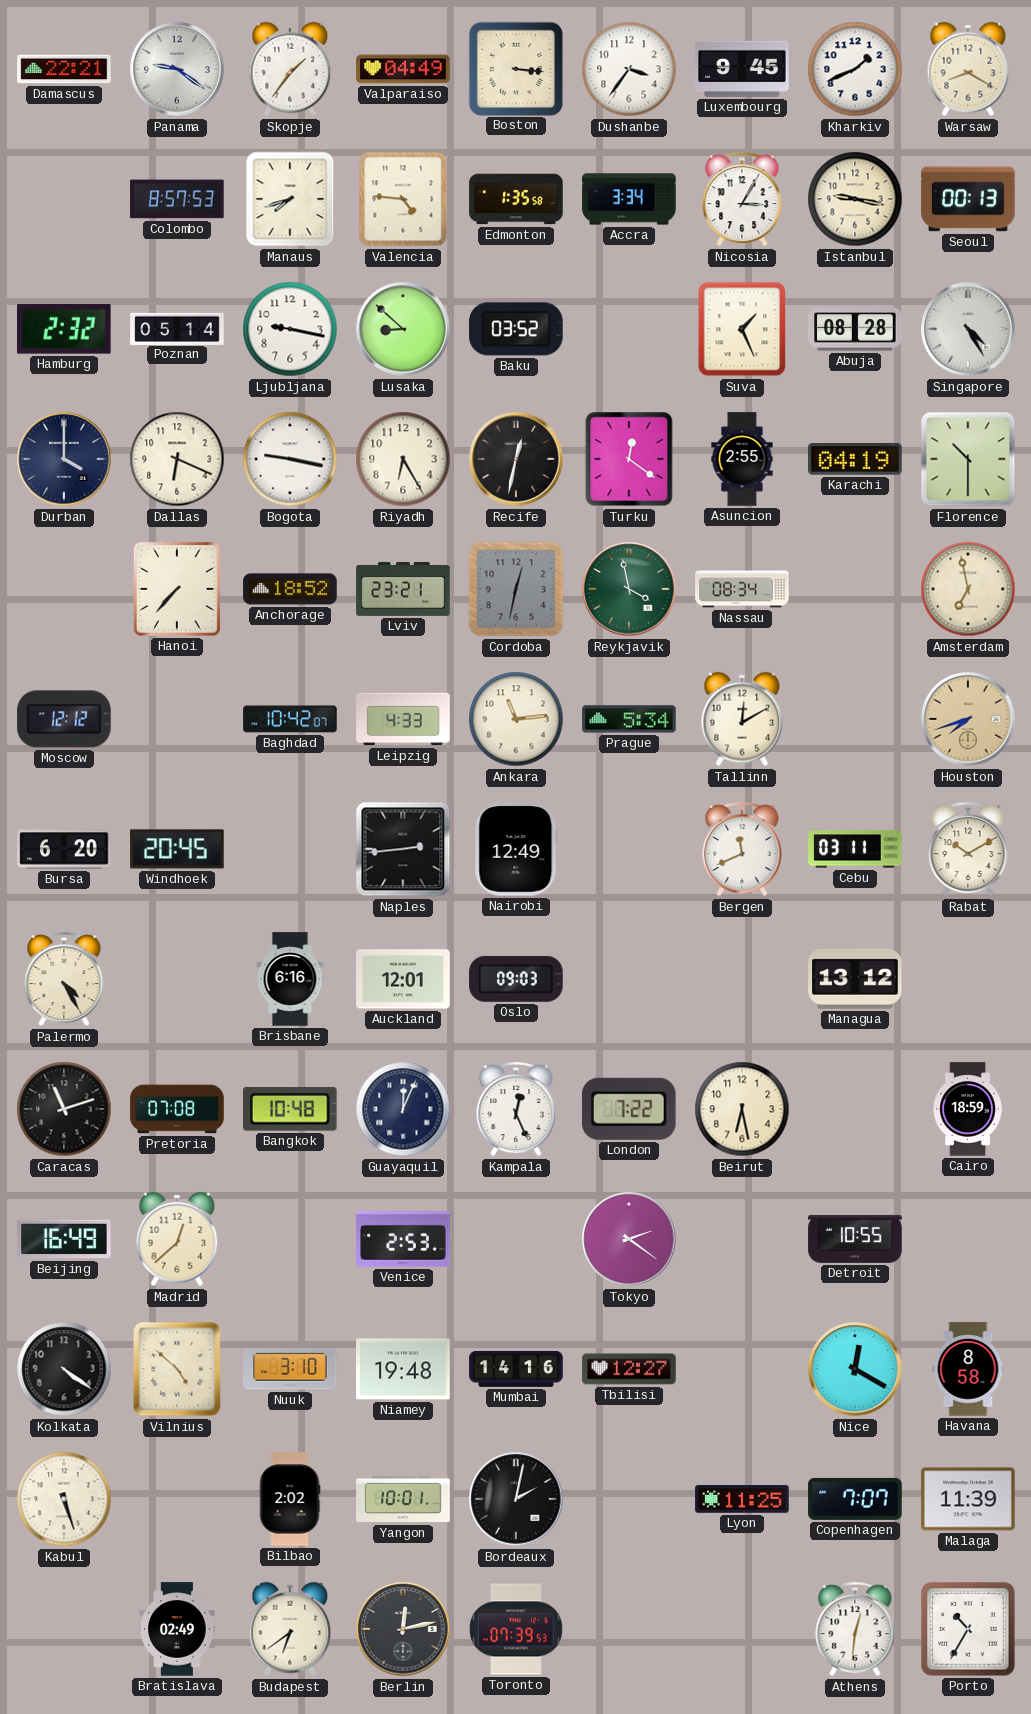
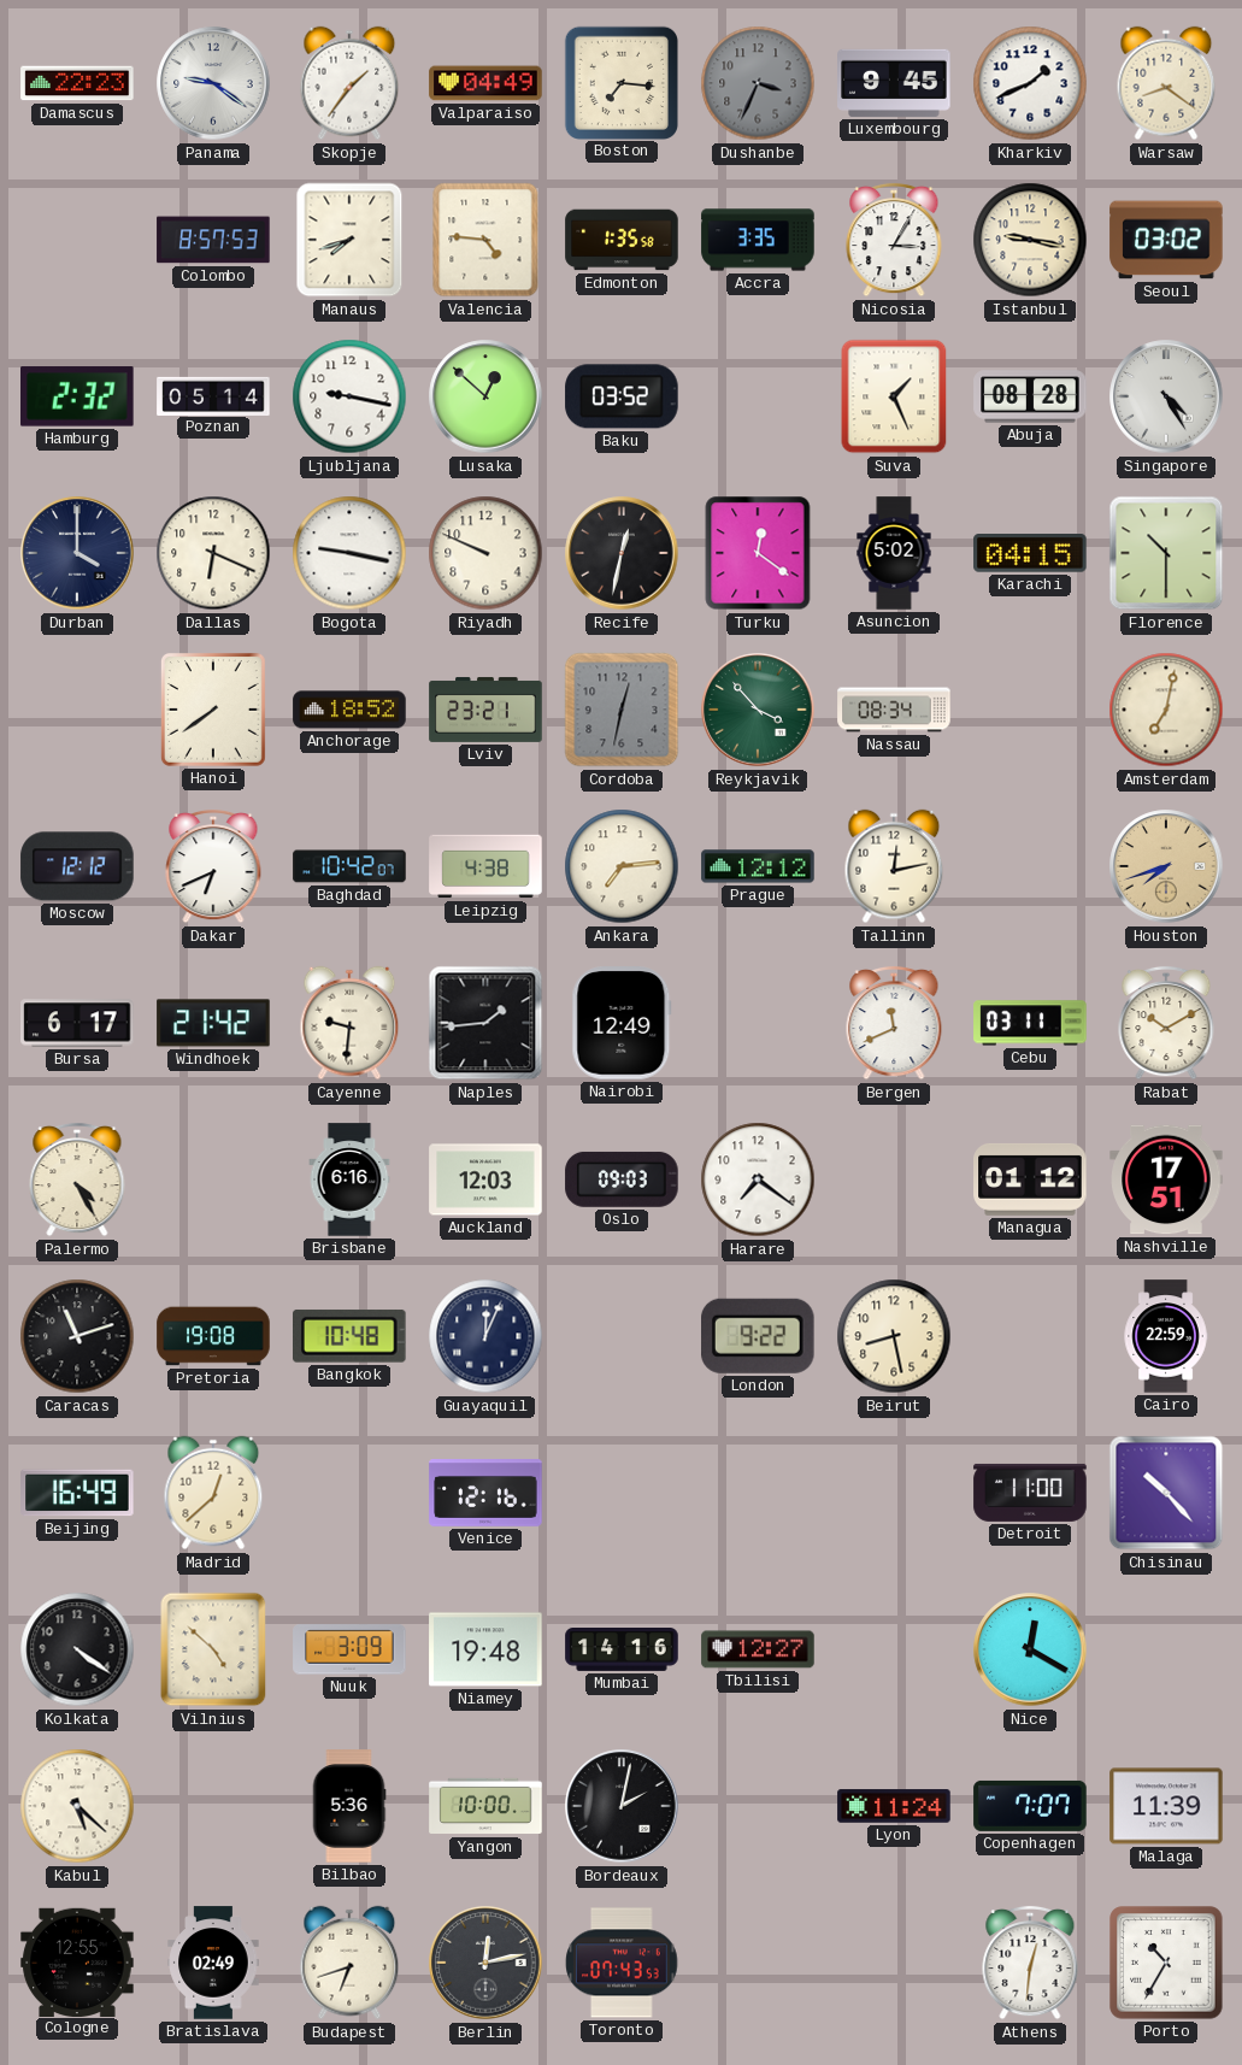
Damascus: 22:21 -> 22:23 (77, 83)
Boston: 3:16 -> 7:16 (620, 82)
Dushanbe: 3:36 -> 3:34 (758, 83)
Dushanbe dial: white -> grey (758, 83)
Warsaw: 8:20 -> 8:21 (1166, 83)
Accra: 3:34 -> 3:35 (758, 240)
Seoul: 00:13 -> 03:02 (1166, 240)
Lusaka: 8:52 -> 12:52 (485, 396)
Riyadh: 6:25 -> 9:49 (485, 553)
Asuncion: 2:55 -> 5:02 (894, 553)
Karachi: 04:19 -> 04:15 (1030, 553)
Hanoi: 7:37 -> 7:39 (213, 710)
Reykjavik: 3:58 -> 3:53 (758, 710)
Amsterdam: 6:58 -> 7:02 (1166, 710)
Dakar: none -> 6:41 (213, 866)
Leipzig: 4:33 -> 4:38 (485, 866)
Ankara: 11:14 -> 7:14 (622, 866)
Prague: 5:34 -> 12:12 (758, 866)
Tallinn: 12:10 -> 12:13 (894, 866)
Bursa: 6:20 -> 6:17 (77, 1023)
Windhoek: 20:45 -> 21:42 (213, 1023)
Cayenne: none -> 9:31 (349, 1023)
Naples: 2:44 -> 1:44 (485, 1023)
Auckland: 12:01 -> 12:03 (485, 1179)
Harare: none -> 7:21 (758, 1179)
Managua: 13:12 -> 01:12 (1030, 1179)
Nashville: none -> 17:51 (1166, 1179)
Pretoria: 07:08 -> 19:08 (213, 1336)
Kampala: 12:26 -> none (516, 1109)
London: 7:22 -> 9:22 (759, 1336)
Beirut: 6:28 -> 8:28 (894, 1336)
Cairo: 18:59 -> 22:59 (1166, 1336)
Venice: 2:53 -> 12:16 (485, 1493)
Tokyo: 2:21 -> none (629, 1239)
Detroit: 10:55 -> 11:00 (1030, 1493)
Chisinau: none -> 10:23 (1166, 1493)
Nuuk: 3:10 -> 3:09 (349, 1649)
Havana: 8:58 -> none (968, 1369)
Kabul: 5:27 -> 5:22 (77, 1806)
Bilbao: 2:02 -> 5:36 (349, 1806)
Yangon: 10:01 -> 10:00 (485, 1806)
Lyon: 11:25 -> 11:24 (894, 1806)
Cologne: none -> 12:55 (77, 1961)
Budapest: 6:39 -> 6:42 (349, 1963)
Toronto: 07:39 -> 07:43 (622, 1963)
